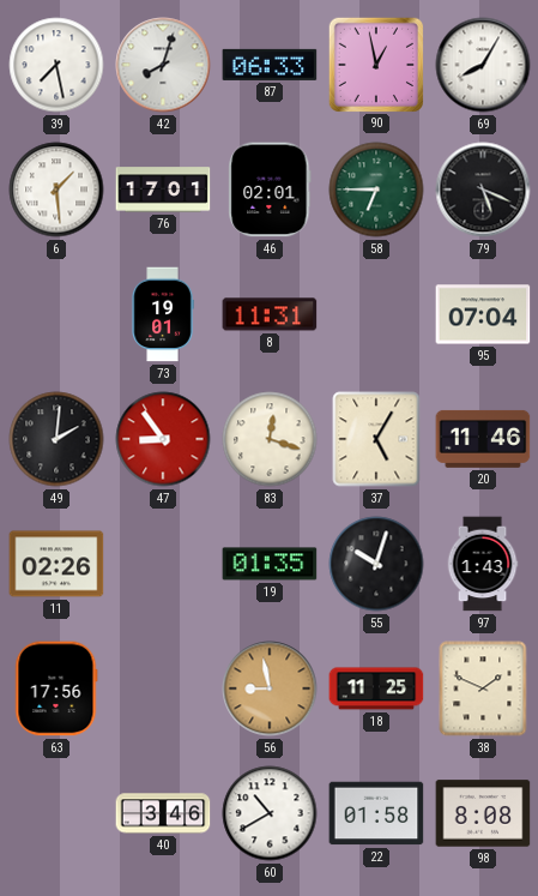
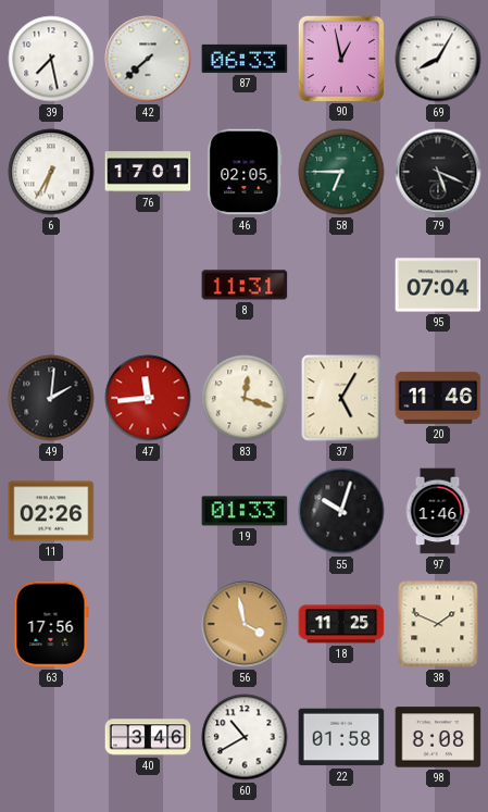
42: 8:03 -> 7:38 (148, 59)
6: 1:29 -> 6:35 (51, 172)
46: 02:01 -> 02:05 (245, 172)
73: 19:01 -> none (163, 314)
47: 8:54 -> 11:44 (148, 398)
19: 01:35 -> 01:33 (245, 511)
97: 1:43 -> 1:46 (438, 511)
56: 8:58 -> 3:58 (245, 624)
